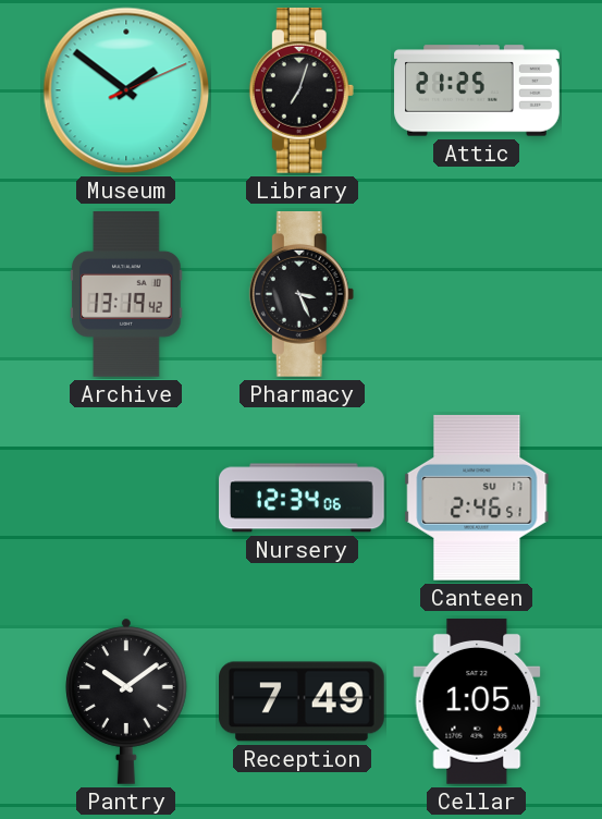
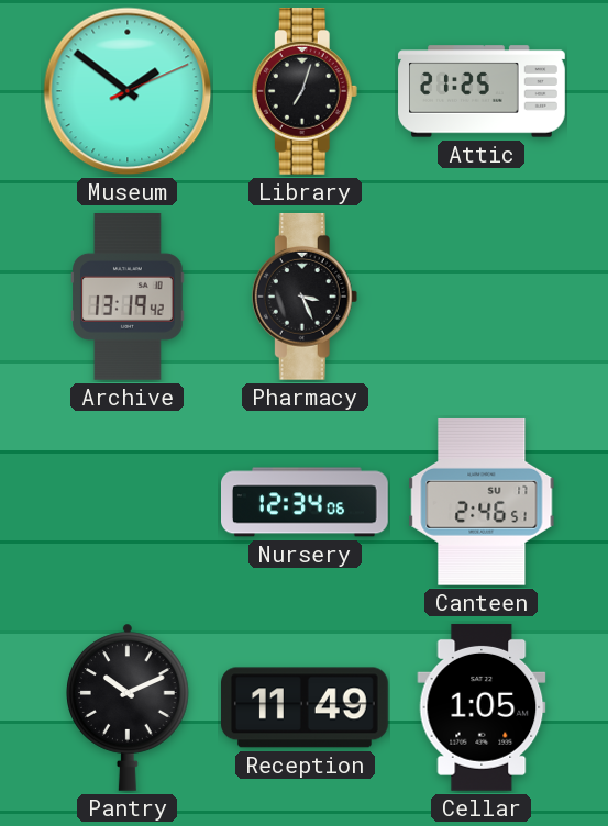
Pantry: 10:09 -> 10:11 (128, 707)
Reception: 7:49 -> 11:49 (306, 707)
